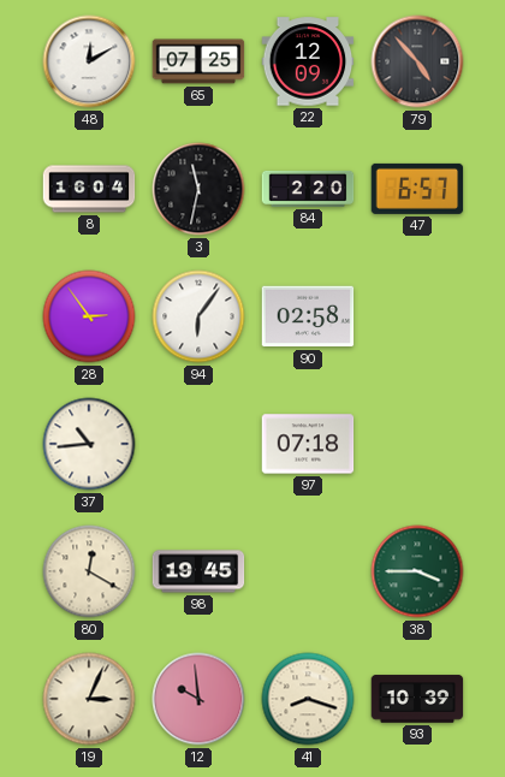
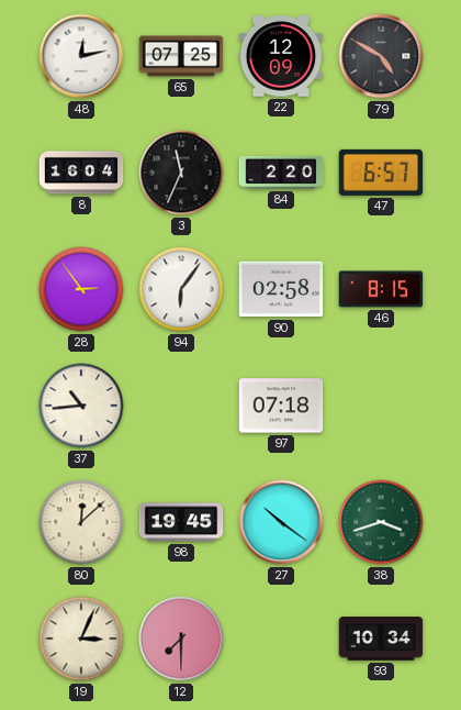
48: 12:10 -> 12:13 (81, 56)
79: 4:53 -> 4:50 (381, 56)
3: 11:32 -> 11:34 (181, 173)
46: none -> 8:15 (381, 289)
80: 12:20 -> 12:08 (81, 522)
27: none -> 10:21 (281, 522)
38: 3:45 -> 3:42 (381, 522)
12: 9:59 -> 7:30 (181, 639)
41: 8:18 -> none (308, 699)
93: 10:39 -> 10:34 (381, 639)
